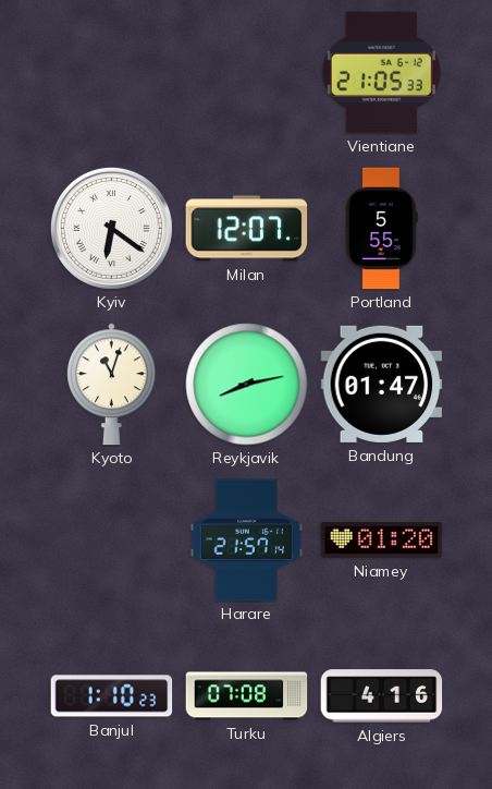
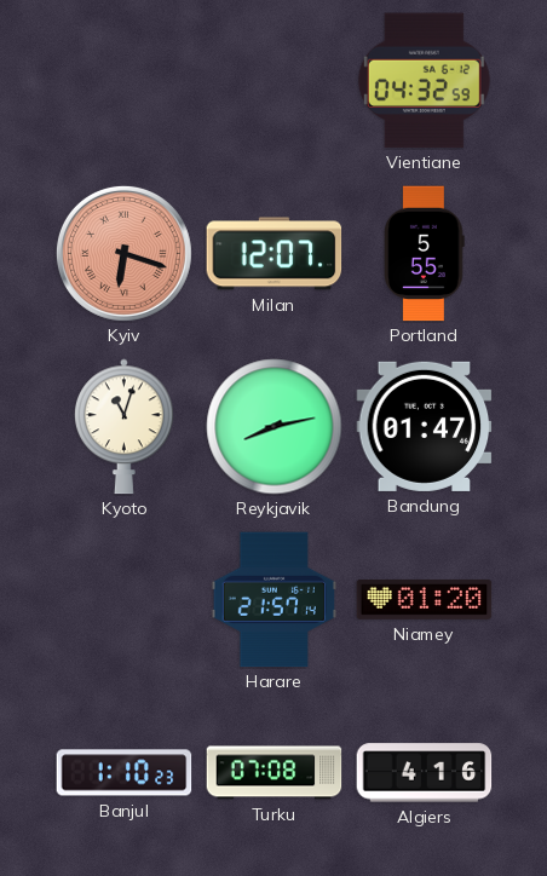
Vientiane: 21:05 -> 04:32 (424, 81)
Kyiv: 6:21 -> 6:18 (123, 253)
Kyiv dial: white -> salmon (123, 253)
